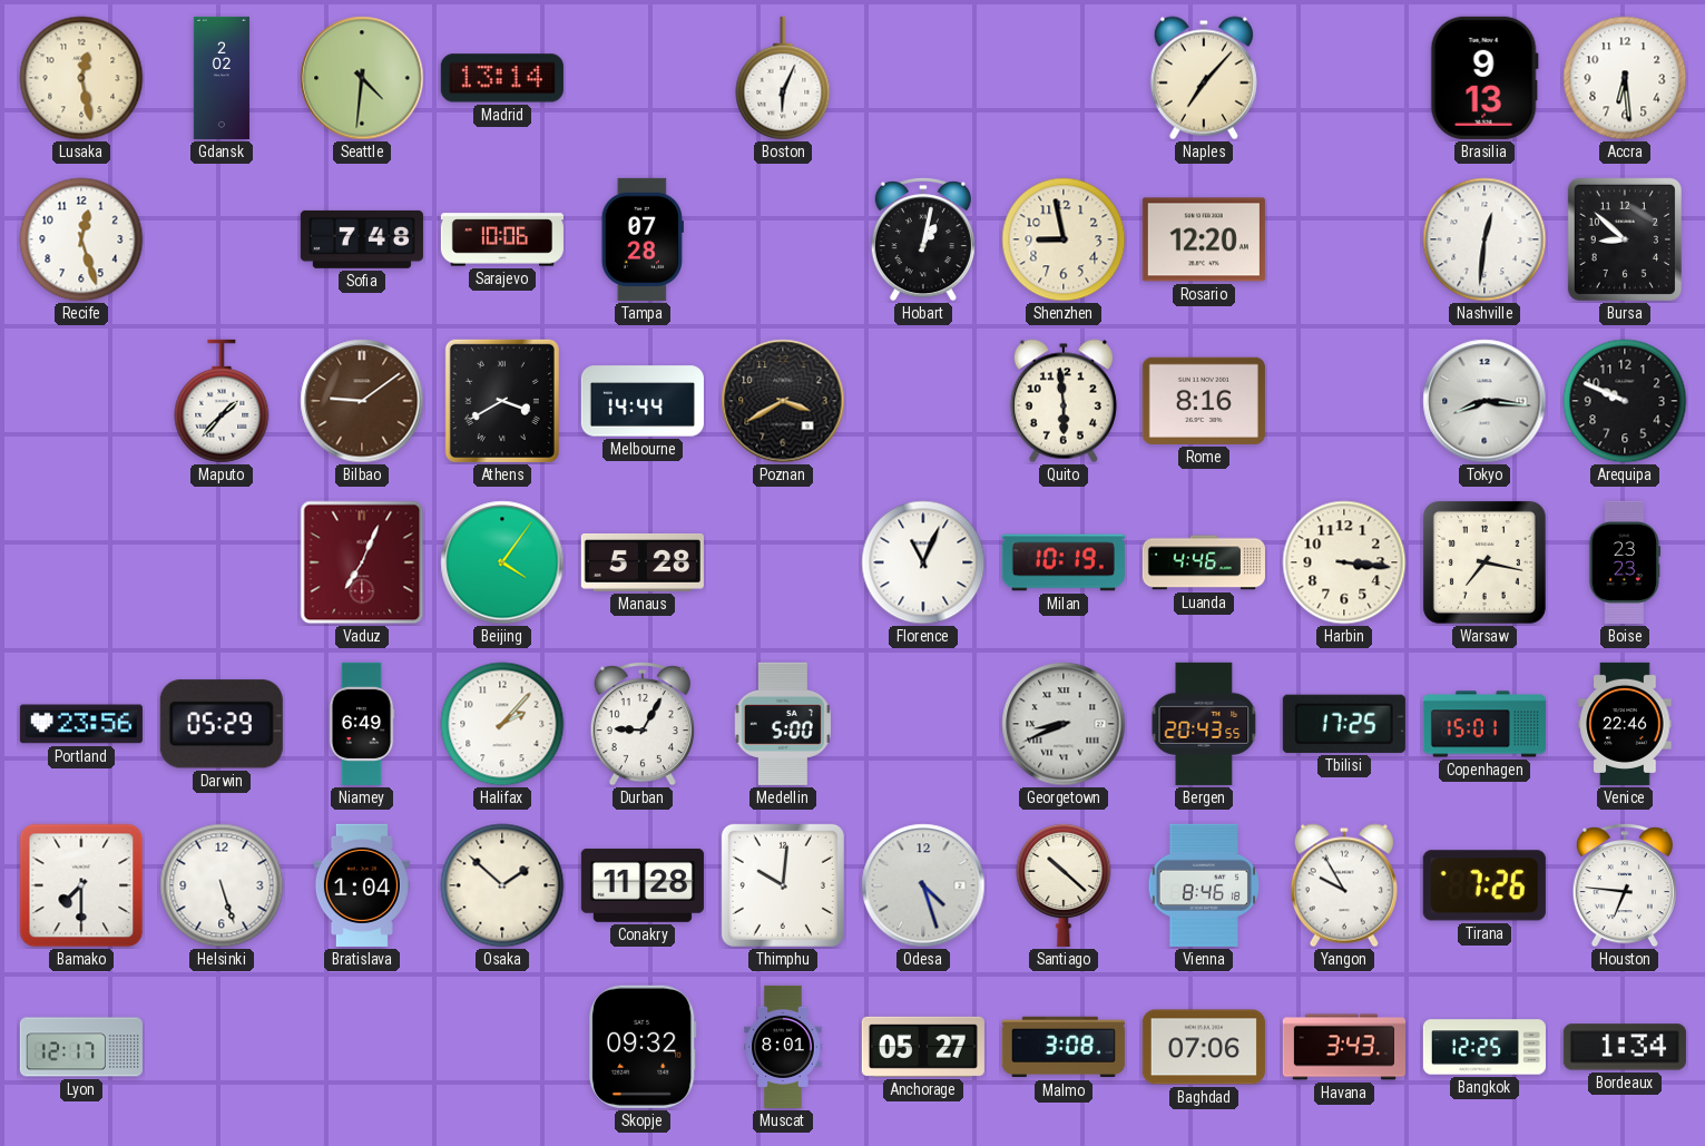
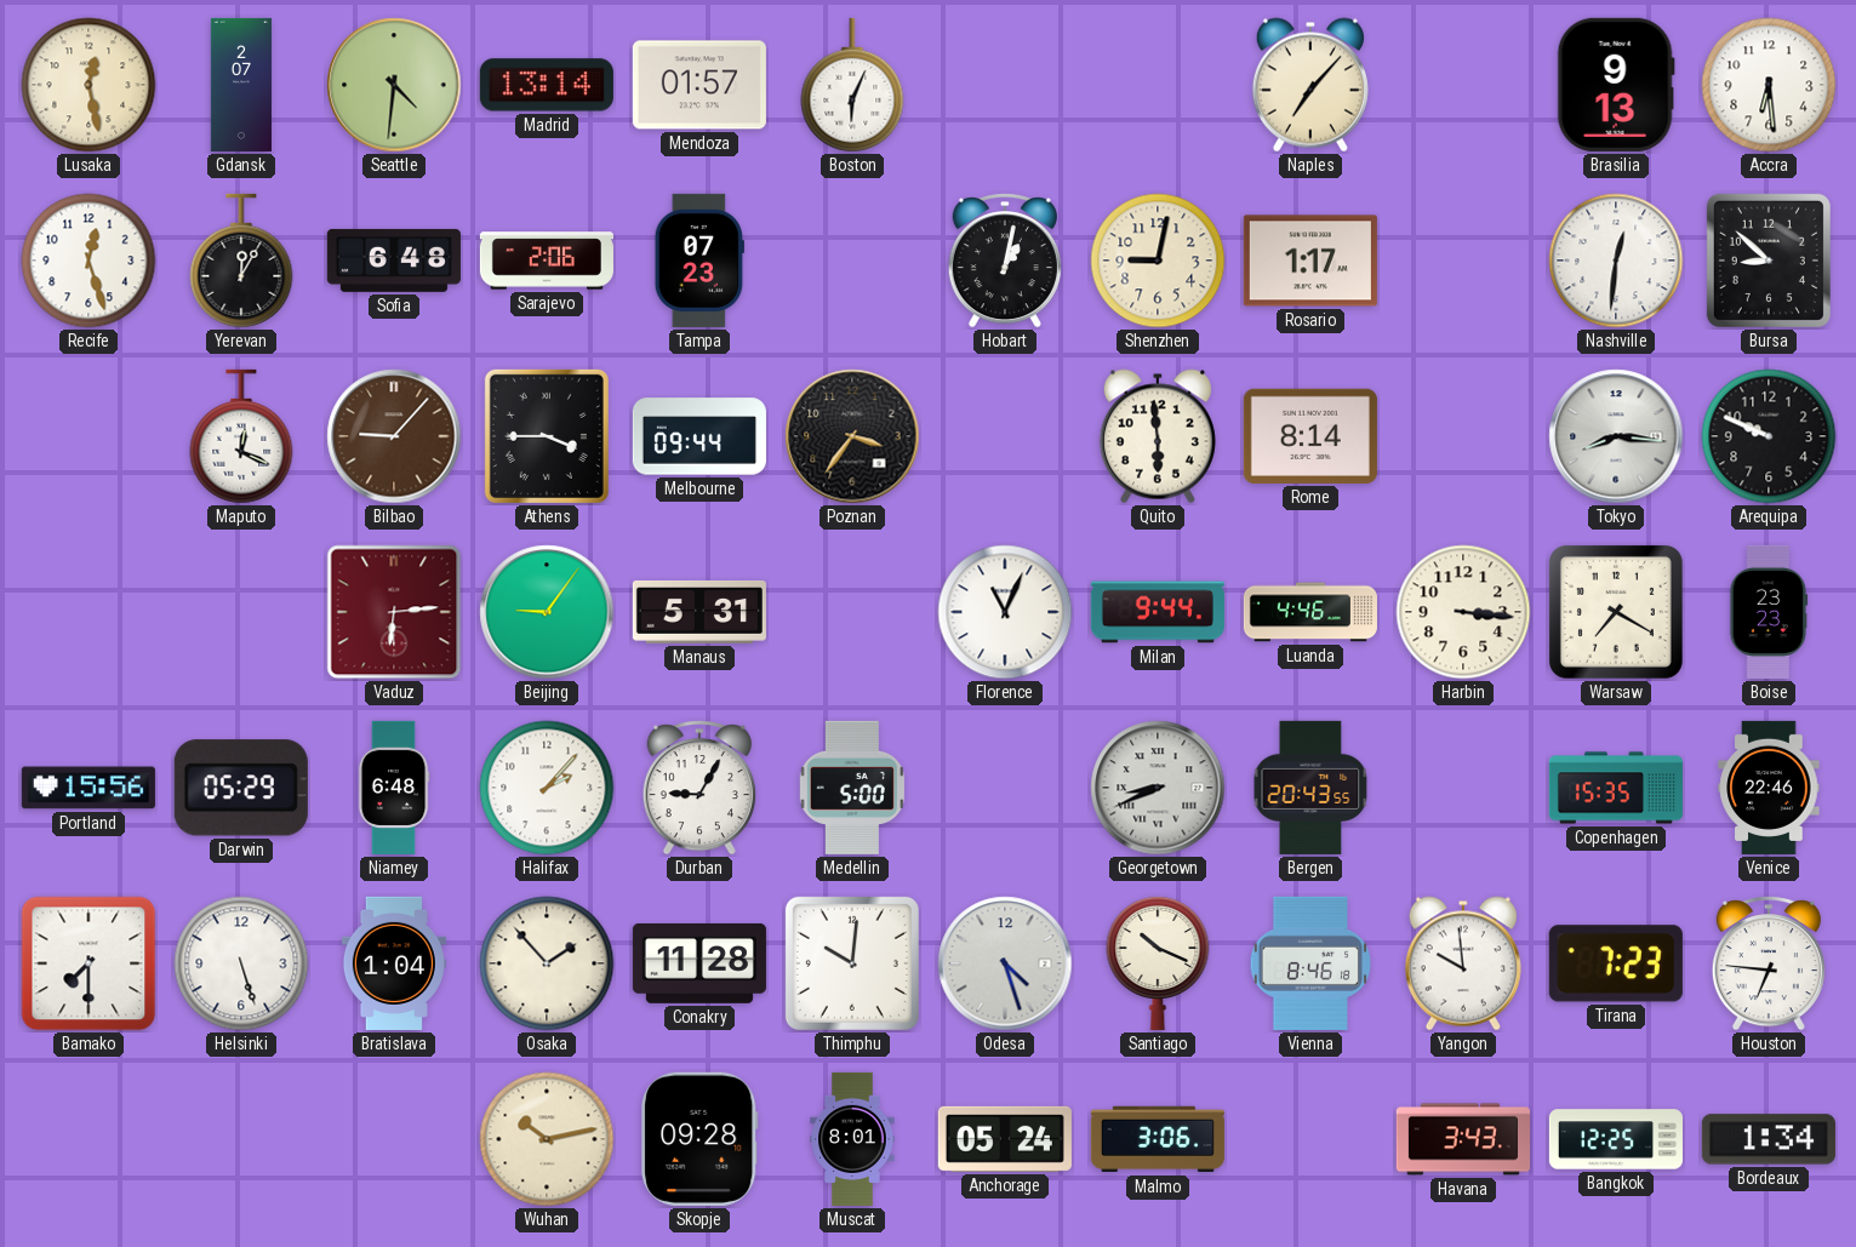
Gdansk: 2:02 -> 2:07 (241, 85)
Mendoza: none -> 01:57 (699, 85)
Yerevan: none -> 12:05 (241, 261)
Sofia: 7:48 -> 6:48 (394, 261)
Sarajevo: 10:06 -> 2:06 (547, 261)
Tampa: 07:28 -> 07:23 (699, 261)
Shenzhen: 8:58 -> 9:02 (1158, 261)
Rosario: 12:20 -> 1:17 (1310, 261)
Maputo: 1:37 -> 12:19 (241, 436)
Bilbao: 9:09 -> 9:07 (394, 436)
Athens: 3:40 -> 3:45 (547, 436)
Melbourne: 14:44 -> 09:44 (699, 436)
Poznan: 3:40 -> 3:36 (852, 436)
Rome: 8:16 -> 8:14 (1310, 436)
Vaduz: 7:04 -> 6:14 (394, 612)
Beijing: 4:06 -> 9:06 (547, 612)
Manaus: 5:28 -> 5:31 (699, 613)
Milan: 10:19 -> 9:44 (1158, 612)
Warsaw: 7:17 -> 7:20 (1616, 612)
Portland: 23:56 -> 15:56 (88, 788)
Niamey: 6:49 -> 6:48 (394, 788)
Tbilisi: 17:25 -> none (1344, 724)
Copenhagen: 15:01 -> 15:35 (1616, 788)
Osaka: 1:52 -> 1:53 (547, 963)
Santiago: 10:22 -> 10:19 (1158, 962)
Yangon: 9:55 -> 9:59 (1463, 963)
Tirana: 7:26 -> 7:23 (1616, 963)
Lyon: 12:17 -> none (81, 1047)
Wuhan: none -> 10:13 (547, 1139)
Skopje: 09:32 -> 09:28 (699, 1139)
Anchorage: 05:27 -> 05:24 (1005, 1139)
Malmo: 3:08 -> 3:06 (1158, 1139)
Baghdad: 07:06 -> none (1204, 1047)
